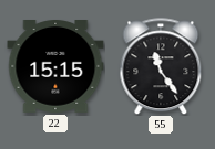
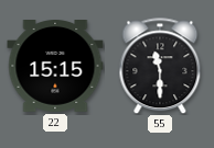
55: 11:24 -> 11:30 (160, 66)
